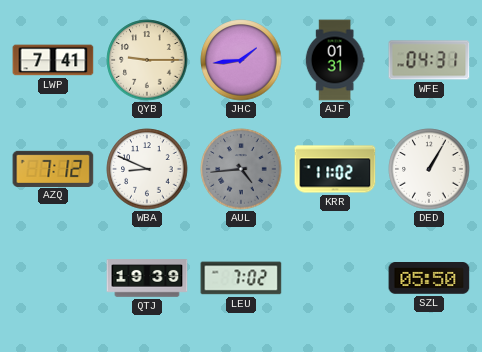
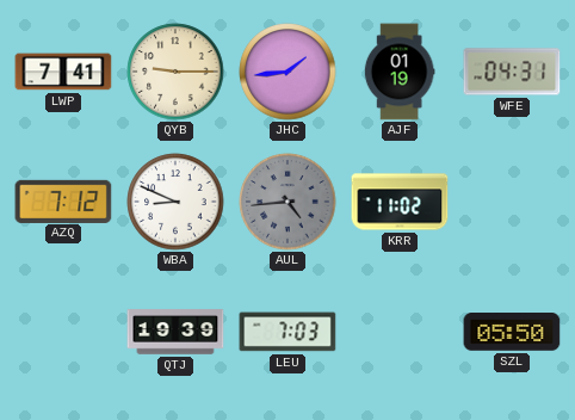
AJF: 01:31 -> 01:19 (400, 72)
DED: 1:05 -> none (429, 169)
LEU: 7:02 -> 7:03 (287, 332)
